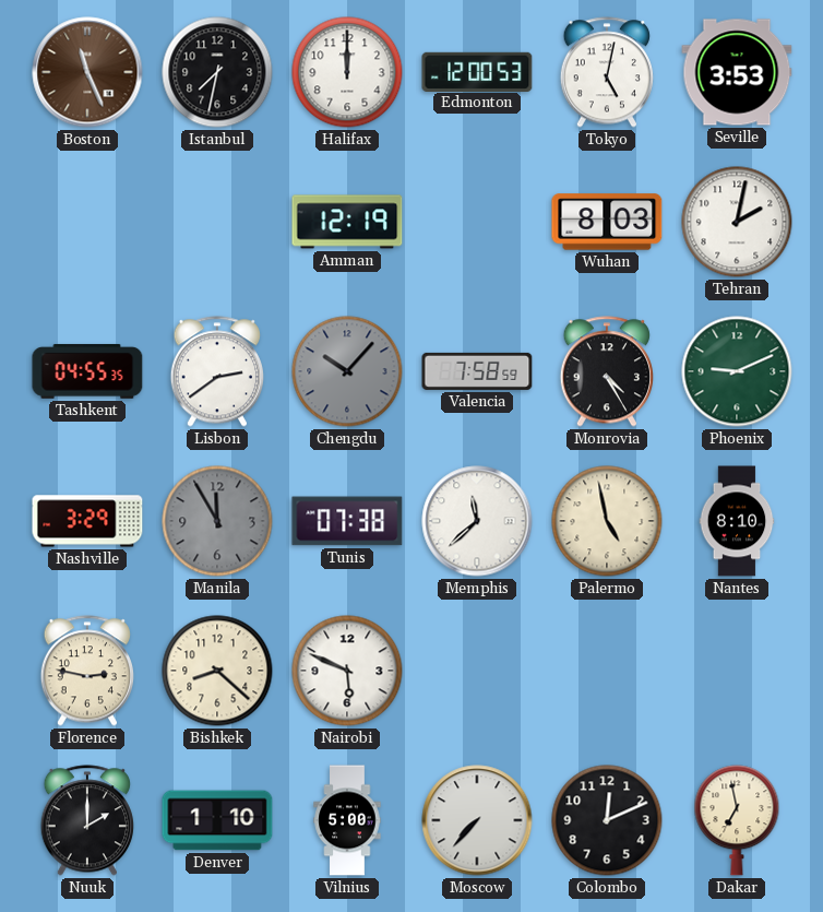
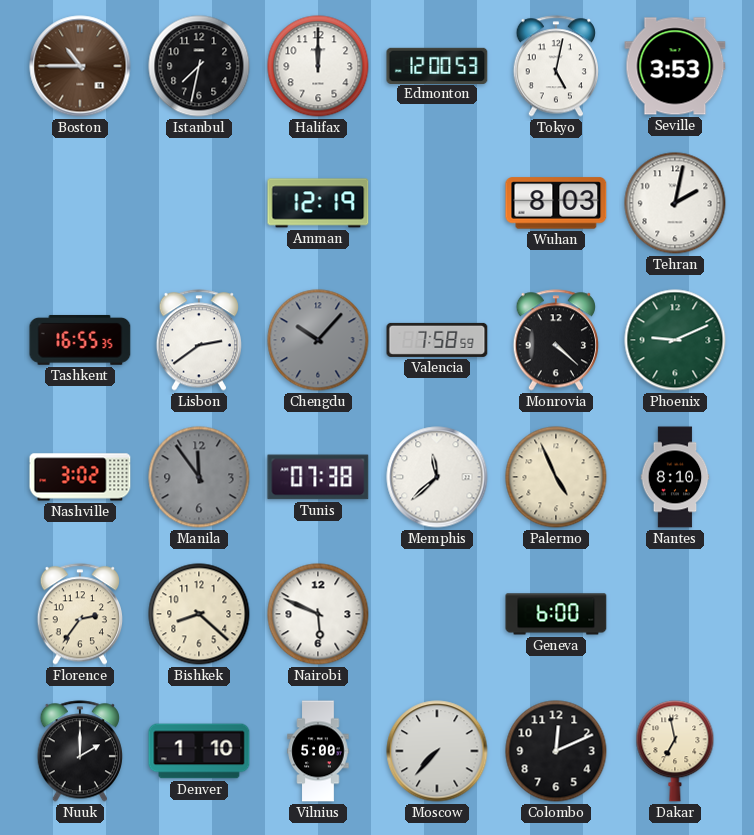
Boston: 11:26 -> 10:45 (80, 66)
Tashkent: 04:55 -> 16:55 (80, 340)
Monrovia: 4:25 -> 4:22 (555, 340)
Nashville: 3:29 -> 3:02 (80, 477)
Manila: 11:55 -> 11:54 (199, 477)
Palermo: 4:58 -> 4:56 (556, 477)
Florence: 2:47 -> 2:36 (79, 614)
Geneva: none -> 6:00 (556, 614)
